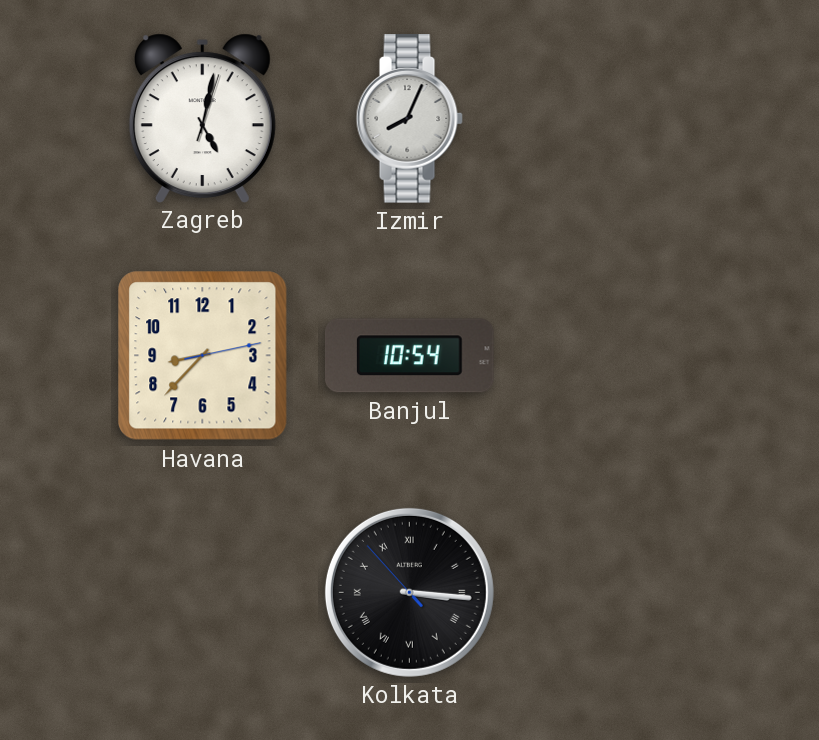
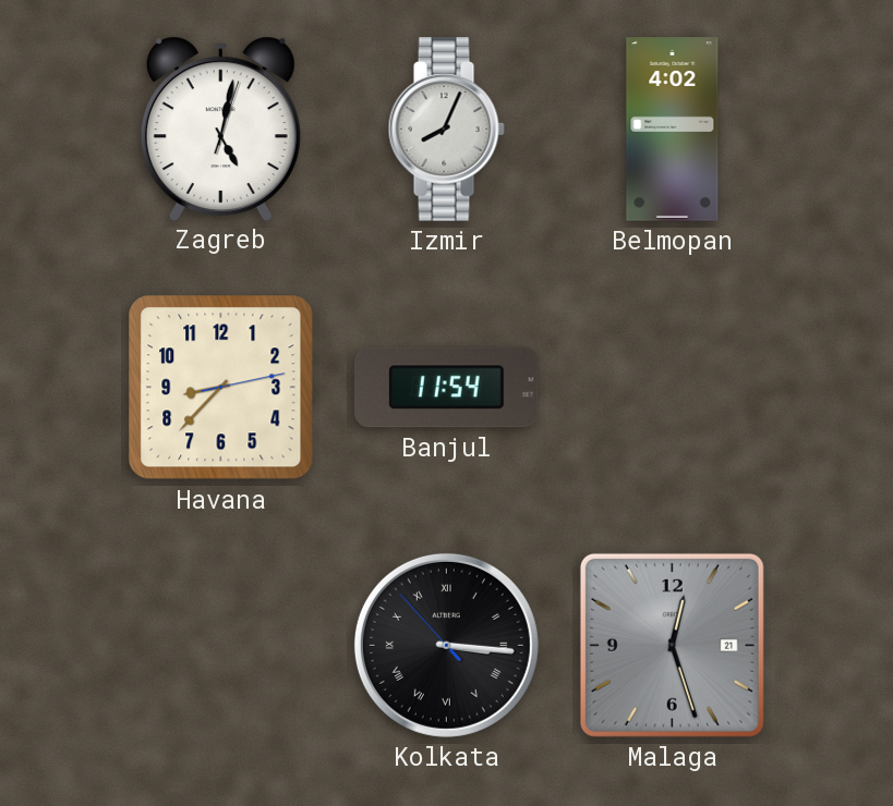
Belmopan: none -> 4:02 (673, 130)
Banjul: 10:54 -> 11:54 (446, 388)
Malaga: none -> 12:27 (672, 645)
